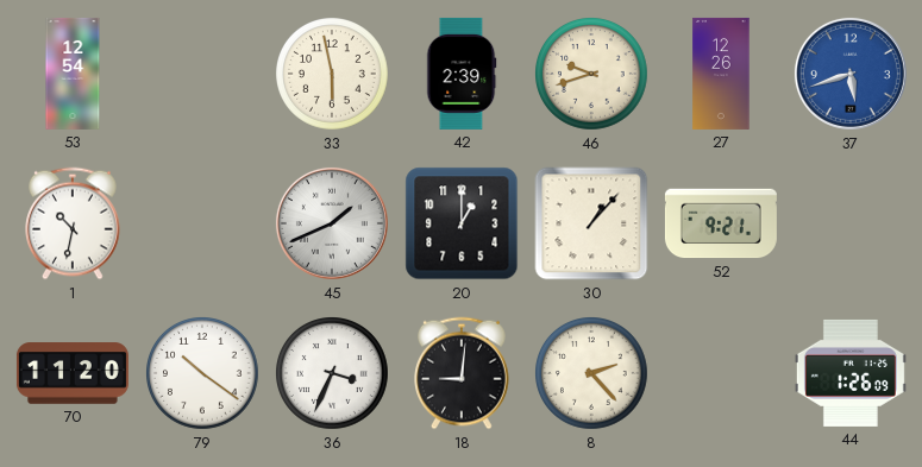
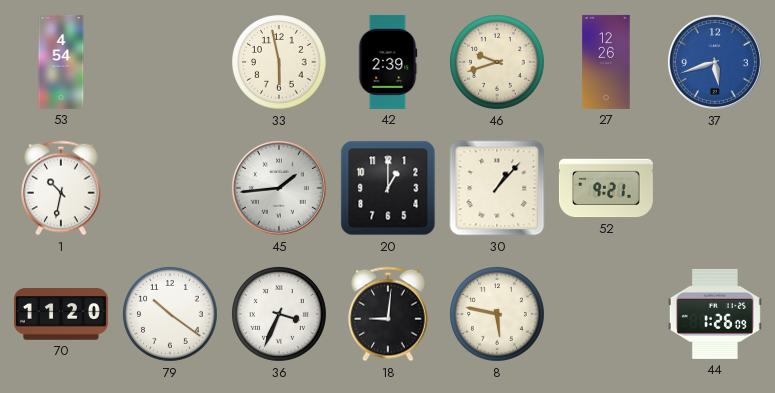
53: 12:54 -> 4:54 (61, 62)
45: 1:41 -> 1:44 (279, 188)
8: 2:23 -> 5:47 (498, 315)
